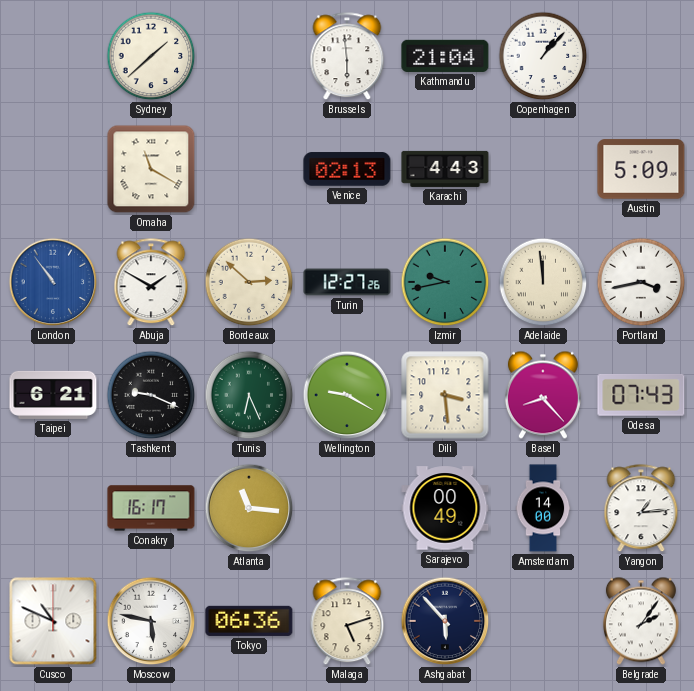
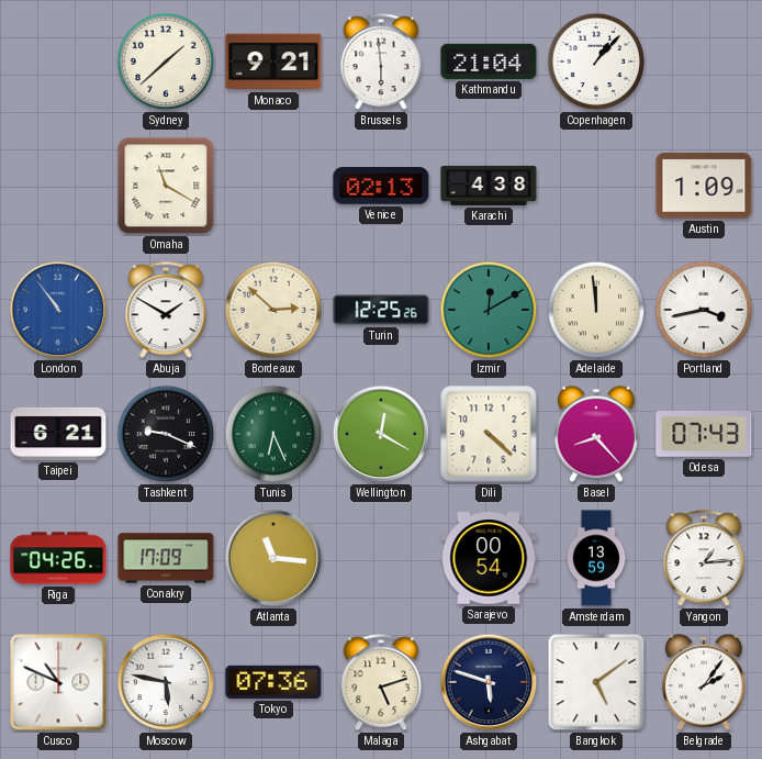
Monaco: none -> 9:21 (273, 62)
Karachi: 4:43 -> 4:38 (489, 186)
Austin: 5:09 -> 1:09 (704, 186)
Turin: 12:27 -> 12:25 (381, 310)
Izmir: 9:43 -> 12:10 (489, 310)
Wellington: 9:20 -> 12:20 (381, 434)
Dili: 3:29 -> 4:22 (489, 434)
Riga: none -> 04:26 (58, 558)
Conakry: 16:17 -> 17:09 (166, 558)
Sarajevo: 00:49 -> 00:54 (489, 558)
Amsterdam: 14:00 -> 13:59 (596, 558)
Tokyo: 06:36 -> 07:36 (273, 682)
Ashgabat: 5:53 -> 5:48 (489, 682)
Bangkok: none -> 5:09 (596, 682)
